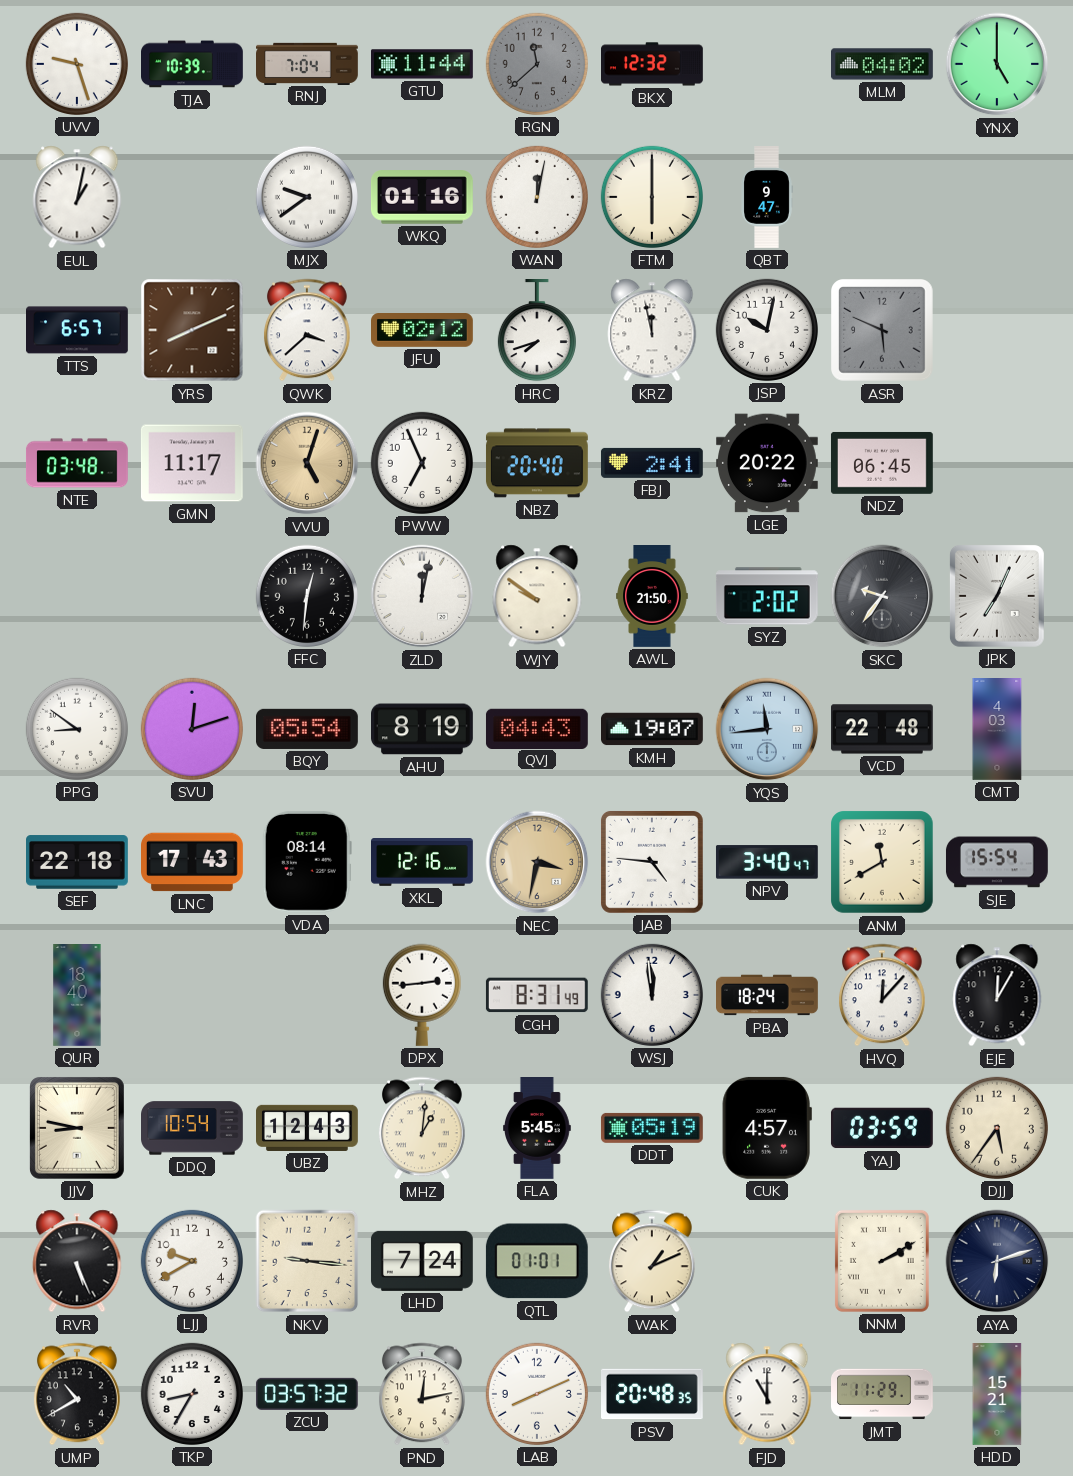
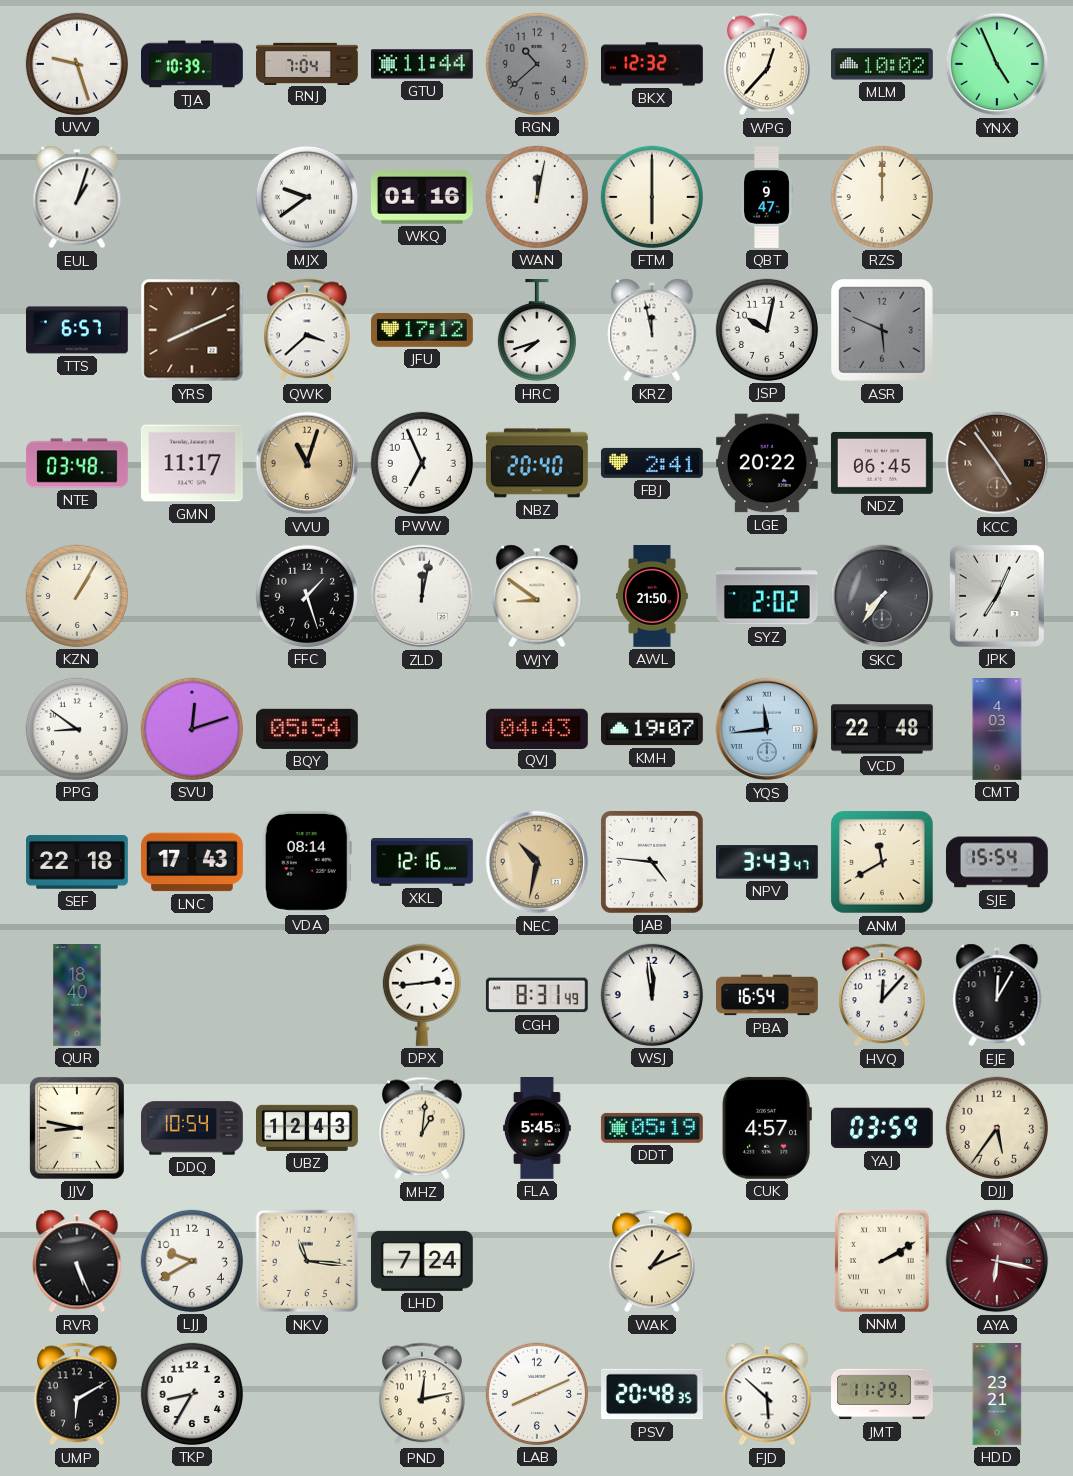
RGN: 11:38 -> 10:38 (537, 64)
WPG: none -> 12:37 (767, 64)
MLM: 04:02 -> 10:02 (883, 64)
YNX: 5:00 -> 4:56 (997, 64)
EUL: 1:02 -> 1:03 (77, 197)
RZS: none -> 12:00 (882, 197)
JFU: 02:12 -> 17:12 (423, 331)
VVU: 5:03 -> 11:03 (307, 463)
KCC: none -> 4:54 (997, 463)
KZN: none -> 1:05 (77, 596)
FFC: 12:31 -> 1:27 (307, 596)
WJY: 9:51 -> 8:51 (537, 596)
SKC: 9:36 -> 7:36 (882, 596)
AHU: 8:19 -> none (423, 729)
NEC: 3:32 -> 10:32 (537, 862)
NPV: 3:40 -> 3:43 (767, 862)
PBA: 18:24 -> 16:54 (768, 995)
NKV: 9:16 -> 11:16 (307, 1261)
QTL: 01:01 -> none (537, 1261)
AYA: 6:12 -> 6:17 (997, 1261)
AYA dial: navy -> burgundy (997, 1261)
UMP: 10:40 -> 6:10 (77, 1394)
ZCU: 03:57 -> none (307, 1394)
FJD: 11:00 -> 5:52 (767, 1394)
HDD: 15:21 -> 23:21 (997, 1395)
